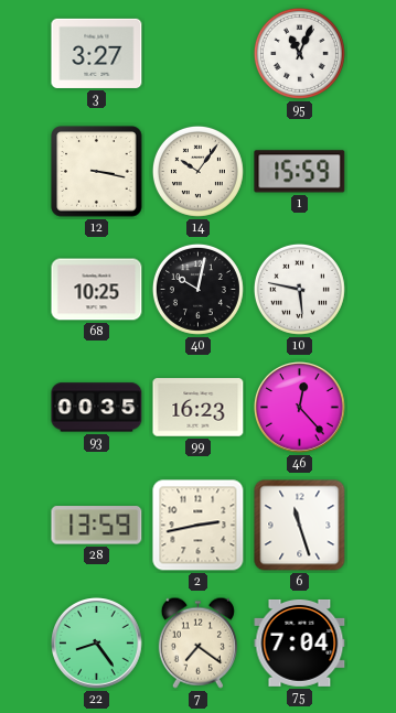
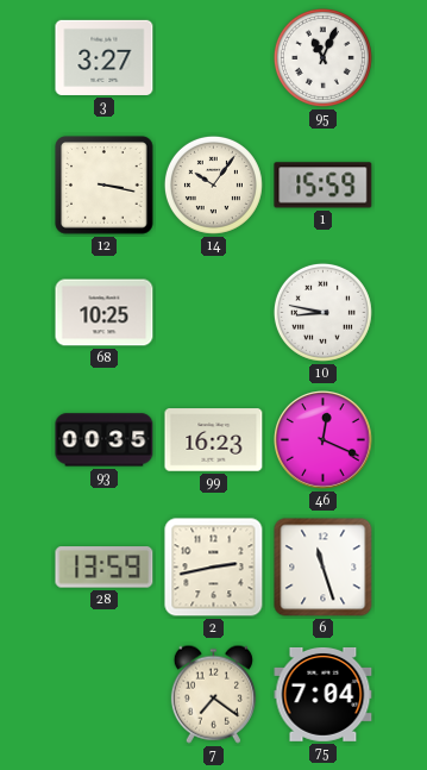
40: 10:02 -> none (197, 289)
10: 5:47 -> 8:47 (322, 312)
46: 12:23 -> 12:19 (324, 440)
22: 8:24 -> none (97, 644)
